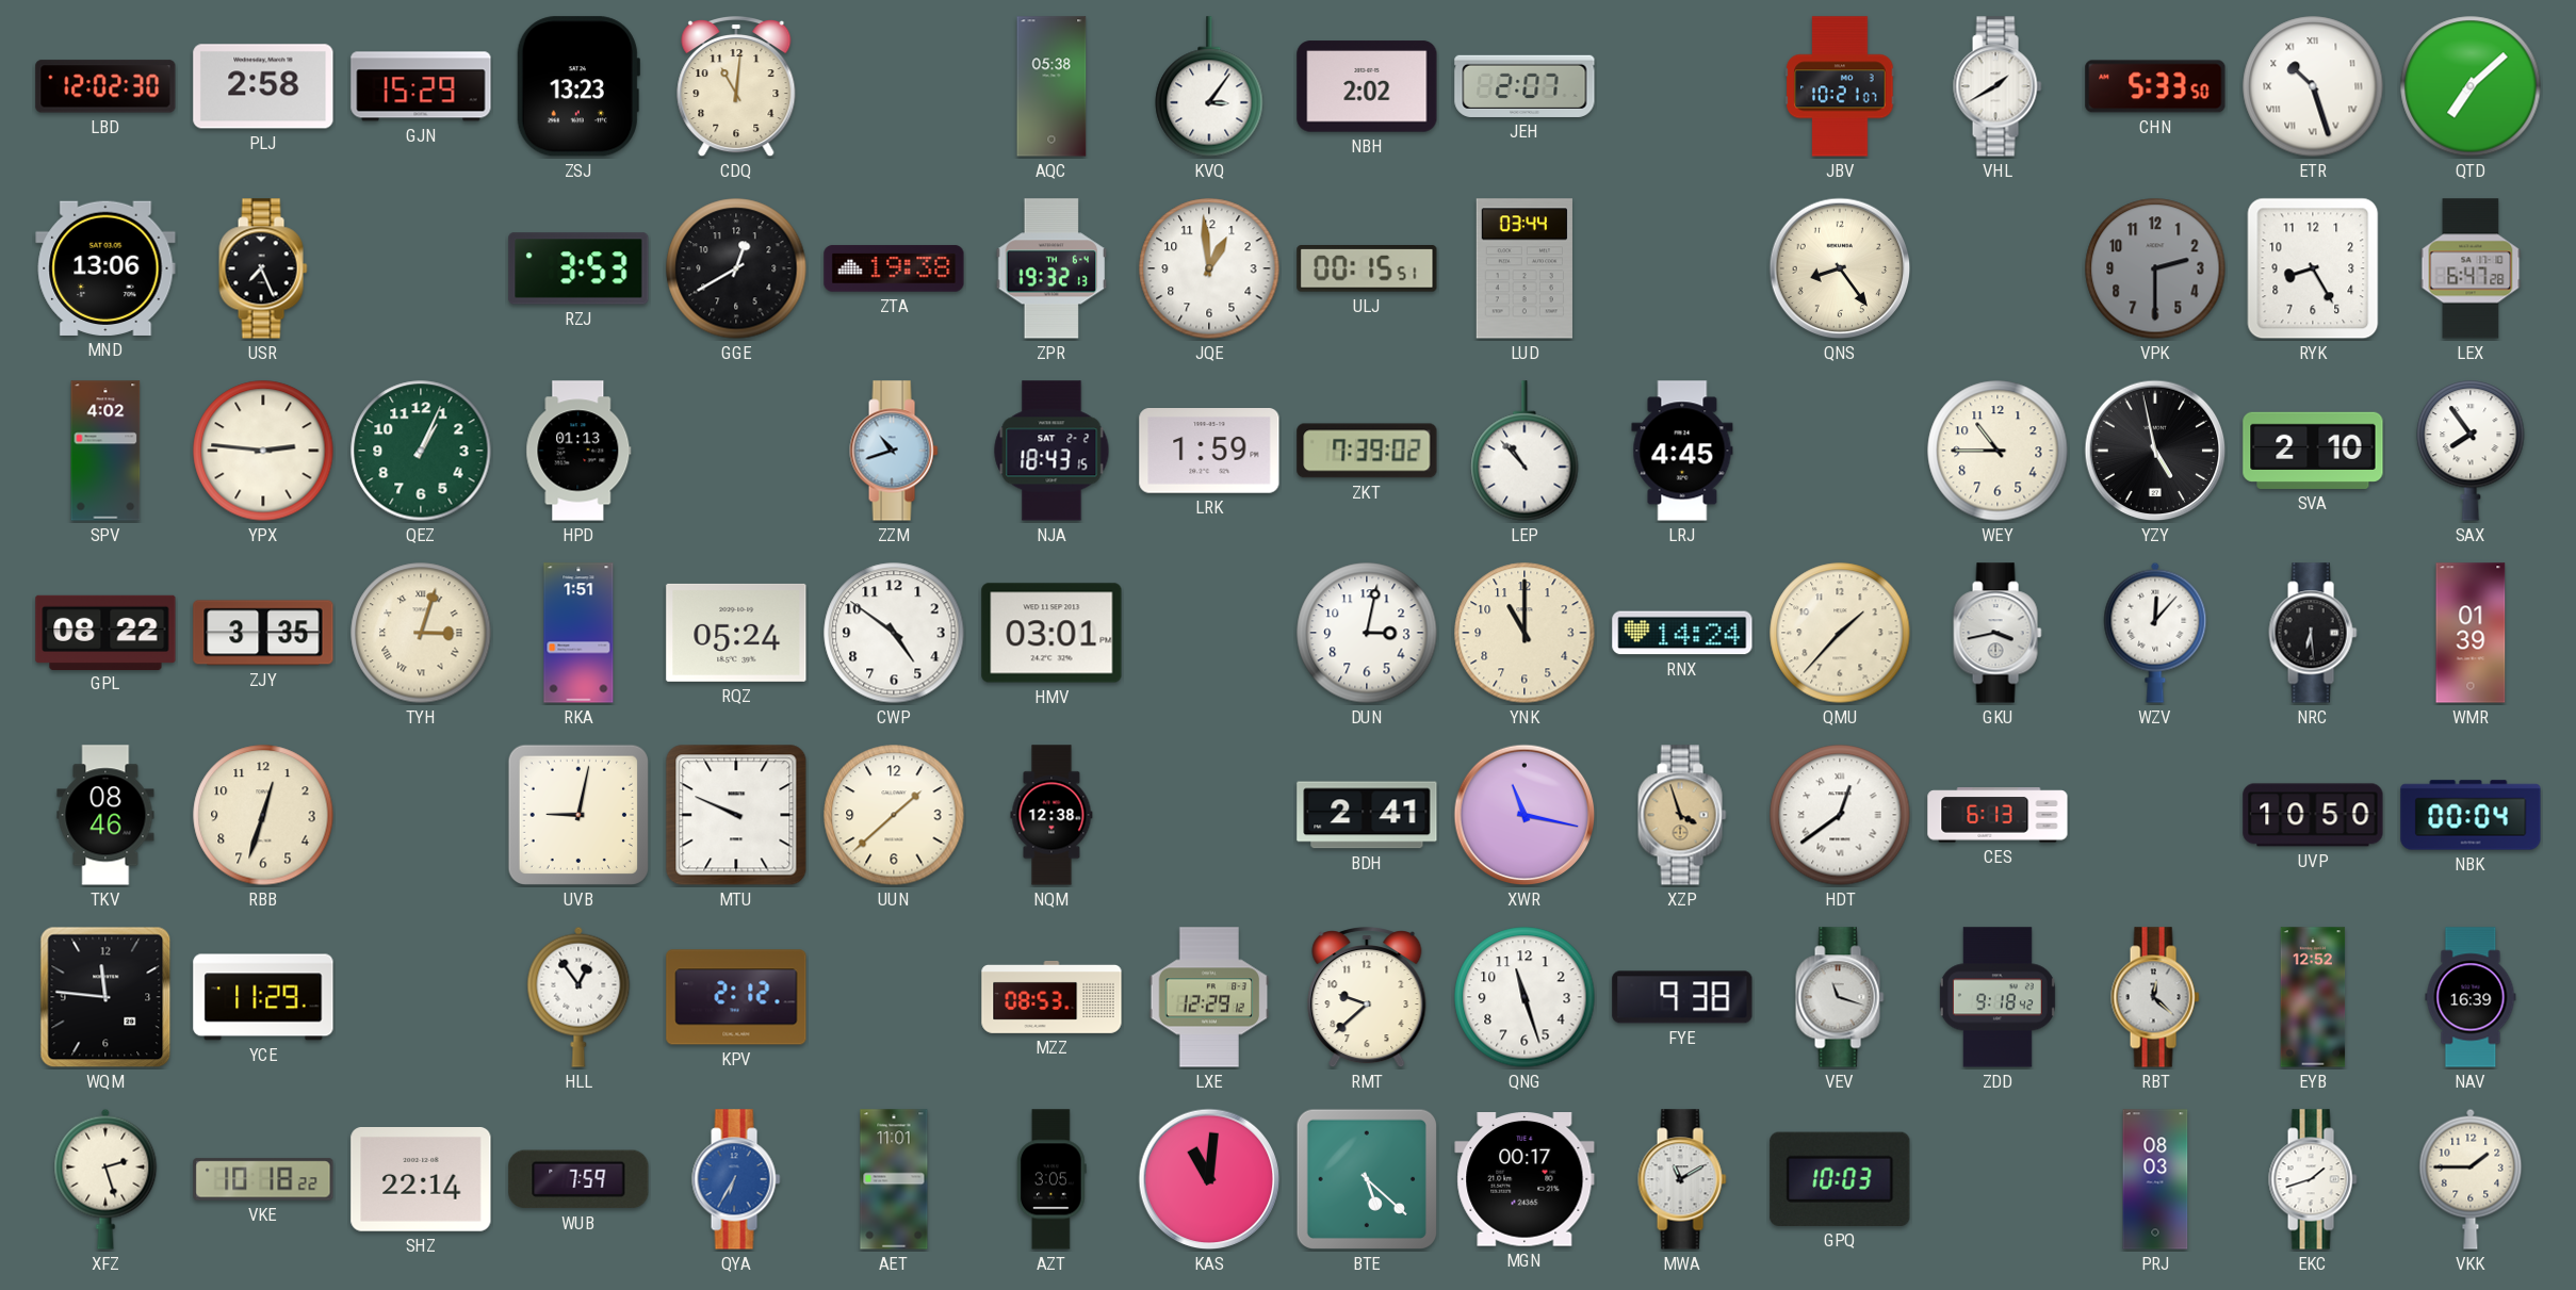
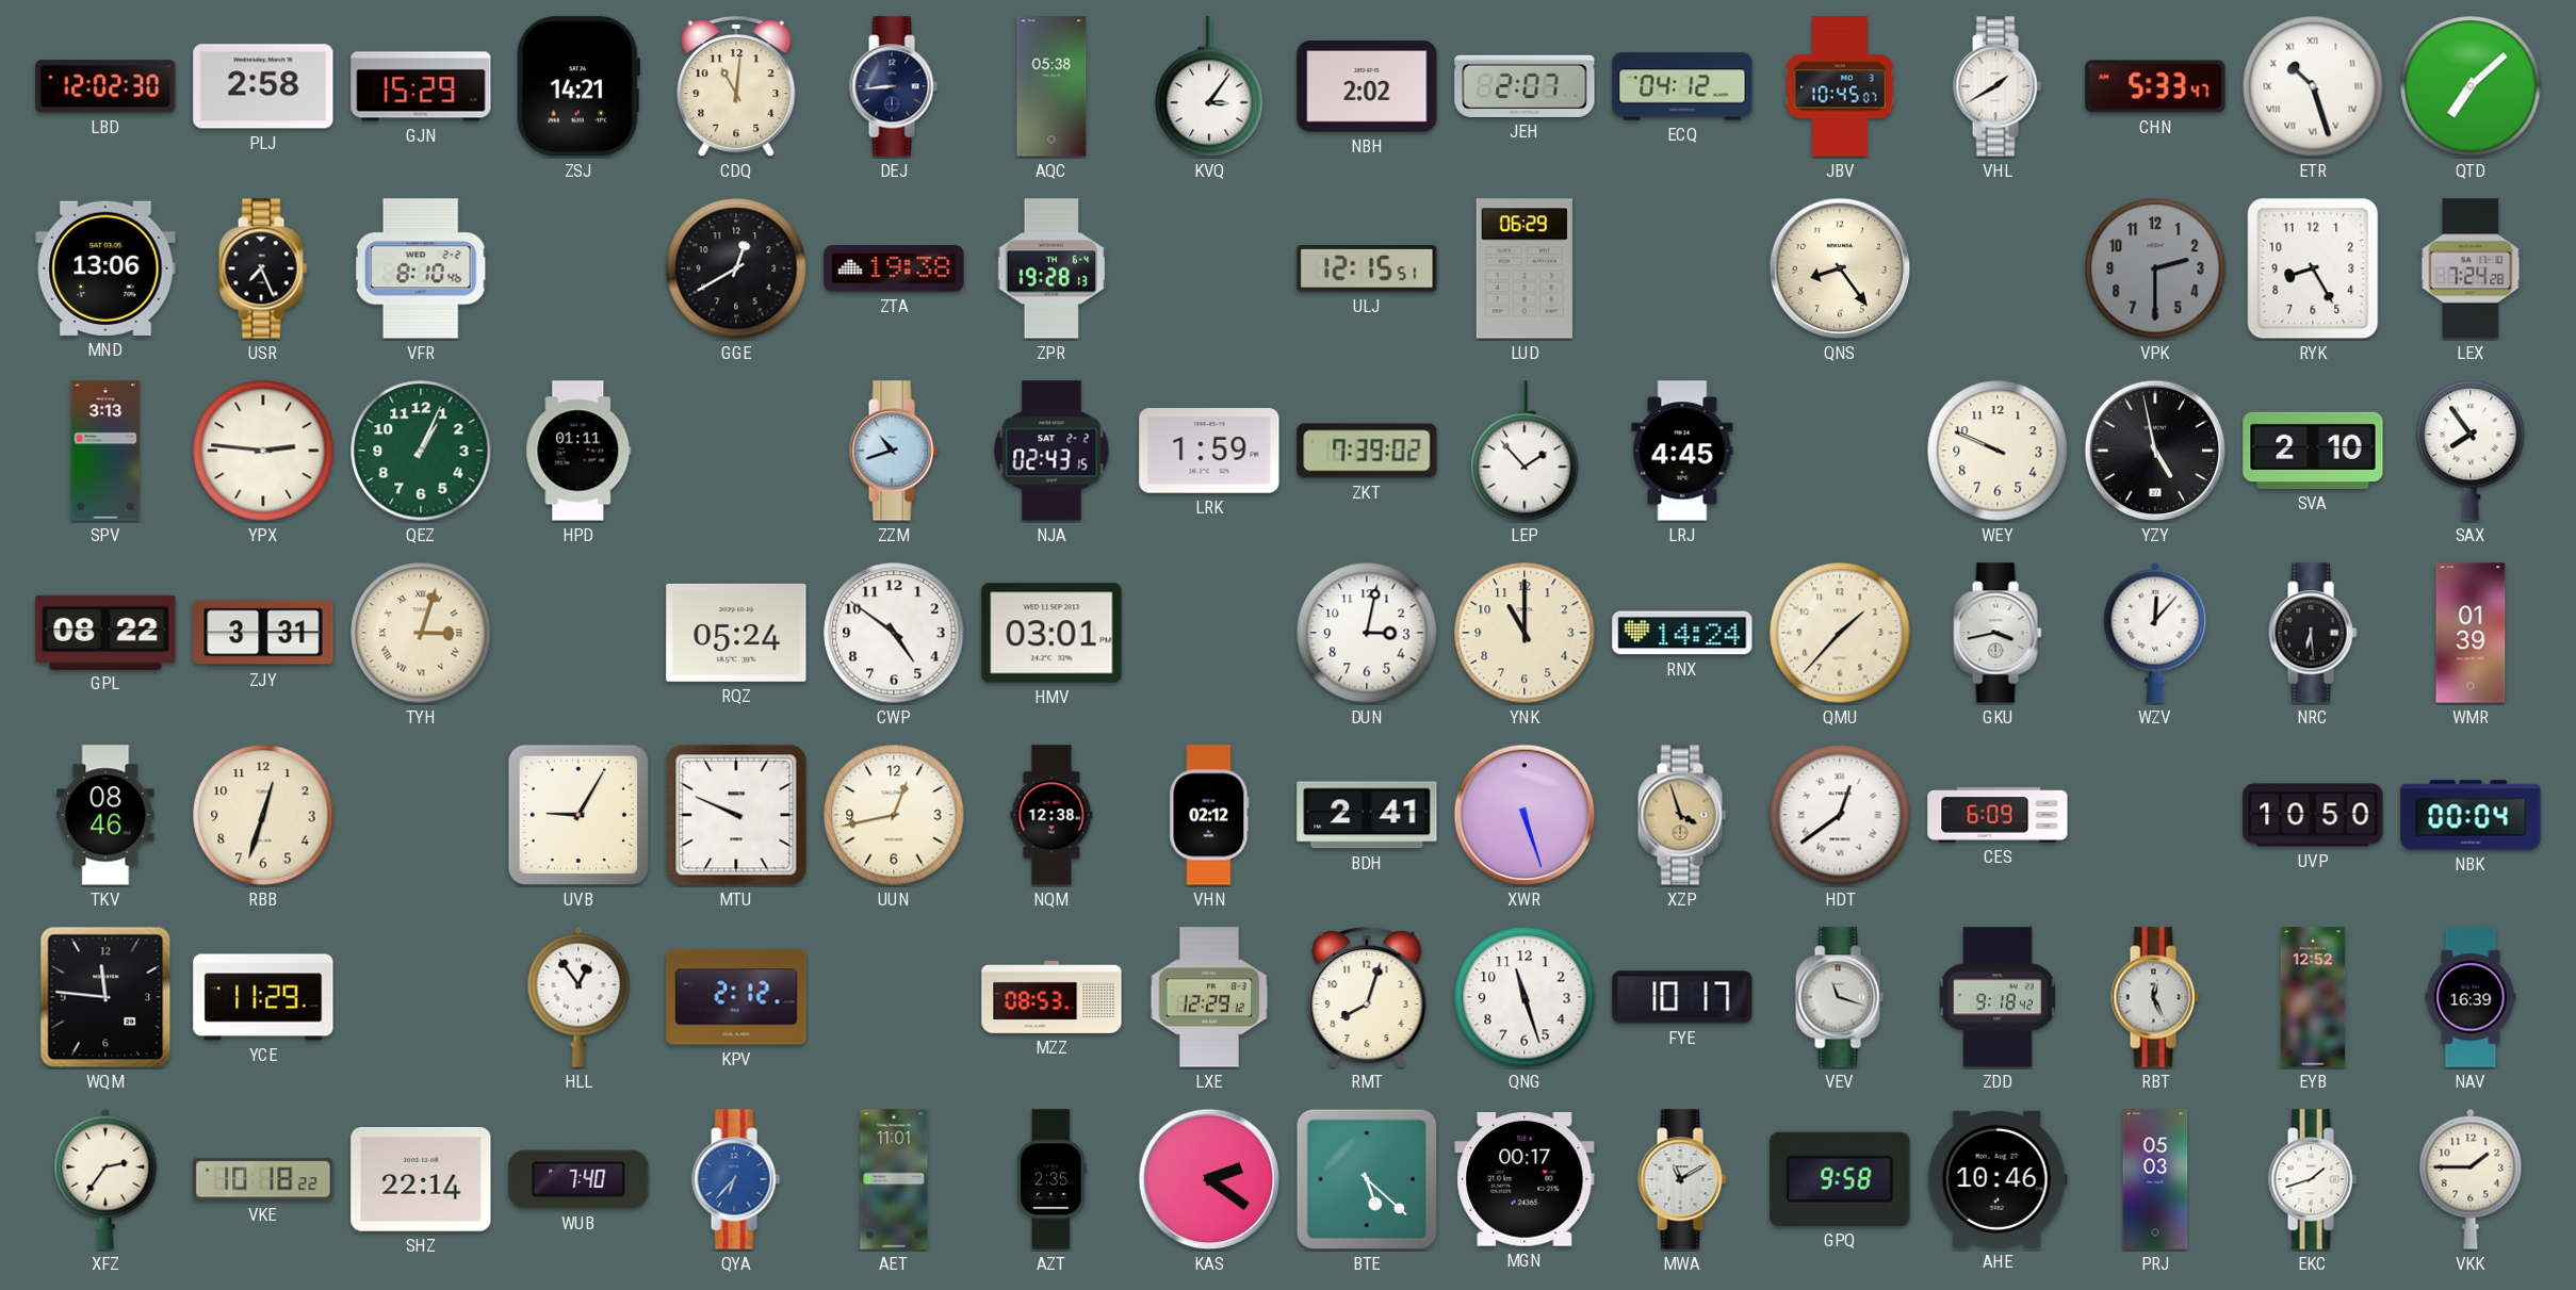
ZSJ: 13:23 -> 14:21 (577, 86)
DEJ: none -> 8:44 (894, 86)
ECQ: none -> 04:12 (1682, 86)
JBV: 10:21 -> 10:45 (1840, 86)
CHN: 5:33:50 -> 5:33:47 (2155, 86)
VFR: none -> 8:10 (421, 268)
RZJ: 3:53 -> none (578, 268)
ZPR: 19:32 -> 19:28 (1051, 268)
JQE: 12:59 -> none (1209, 268)
ULJ: 00:15 -> 12:15 (1367, 270)
LUD: 03:44 -> 06:29 (1525, 268)
LEX: 6:47 -> 7:24 (2471, 268)
SPV: 4:02 -> 3:13 (105, 451)
HPD: 01:13 -> 01:11 (578, 451)
NJA: 18:43 -> 02:43 (1051, 451)
LEP: 10:53 -> 1:53 (1525, 451)
WEY: 10:45 -> 9:49 (1998, 451)
ZJY: 3:35 -> 3:31 (263, 633)
RKA: 1:51 -> none (578, 633)
UVB: 9:02 -> 9:05 (578, 815)
UUN: 1:38 -> 12:43 (894, 815)
VHN: none -> 02:12 (1209, 815)
XWR: 11:17 -> 5:27 (1525, 815)
CES: 6:13 -> 6:09 (1998, 815)
RMT: 9:38 -> 8:03 (1367, 998)
FYE: 9:38 -> 10:17 (1682, 997)
RBT: 12:22 -> 12:26 (2155, 997)
XFZ: 2:27 -> 2:36 (105, 1179)
WUB: 7:59 -> 7:40 (578, 1179)
QYA: 6:35 -> 6:37 (736, 1179)
AZT: 3:05 -> 2:35 (1051, 1179)
KAS: 11:01 -> 2:21 (1209, 1179)
GPQ: 10:03 -> 9:58 (1840, 1179)
AHE: none -> 10:46 (1998, 1179)
PRJ: 08:03 -> 05:03 (2155, 1179)
